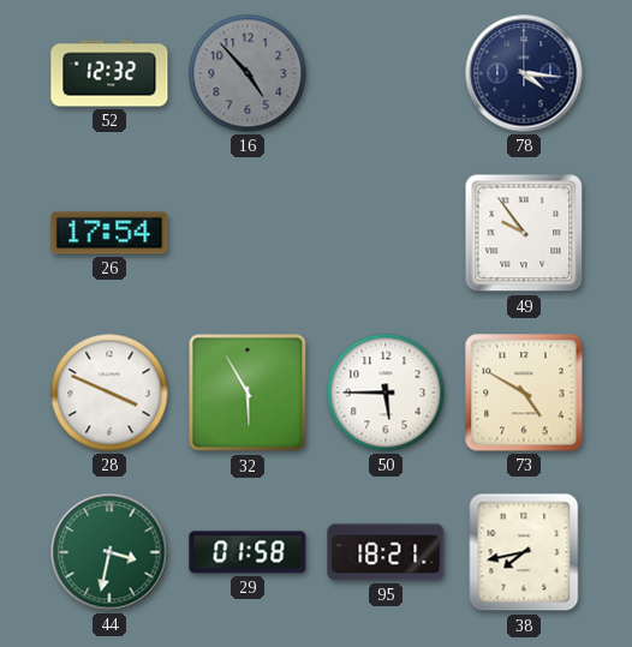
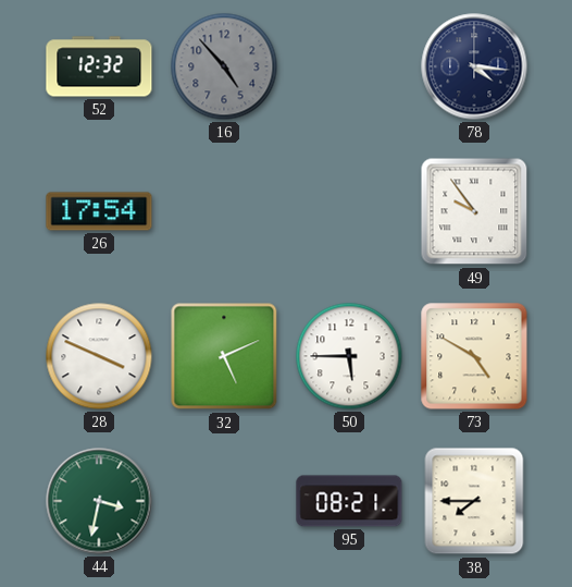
32: 5:55 -> 5:11 (224, 356)
29: 01:58 -> none (248, 552)
95: 18:21 -> 08:21 (349, 501)
38: 7:43 -> 7:45 (474, 501)
